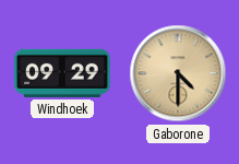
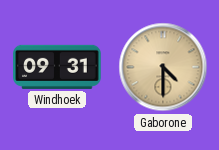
Windhoek: 09:29 -> 09:31 (57, 67)
